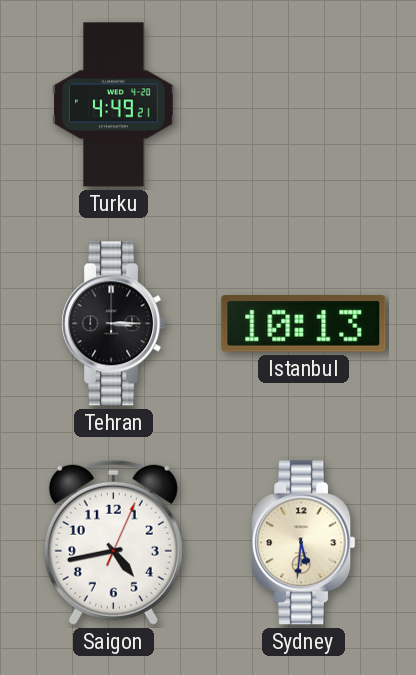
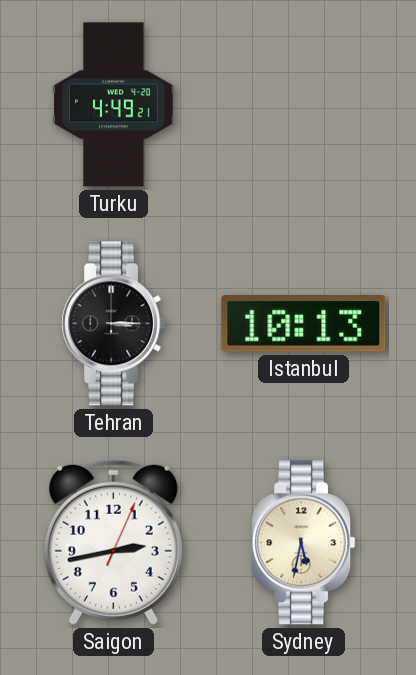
Saigon: 4:43 -> 2:43 (113, 542)
Sydney: 5:31 -> 5:32 (304, 543)
